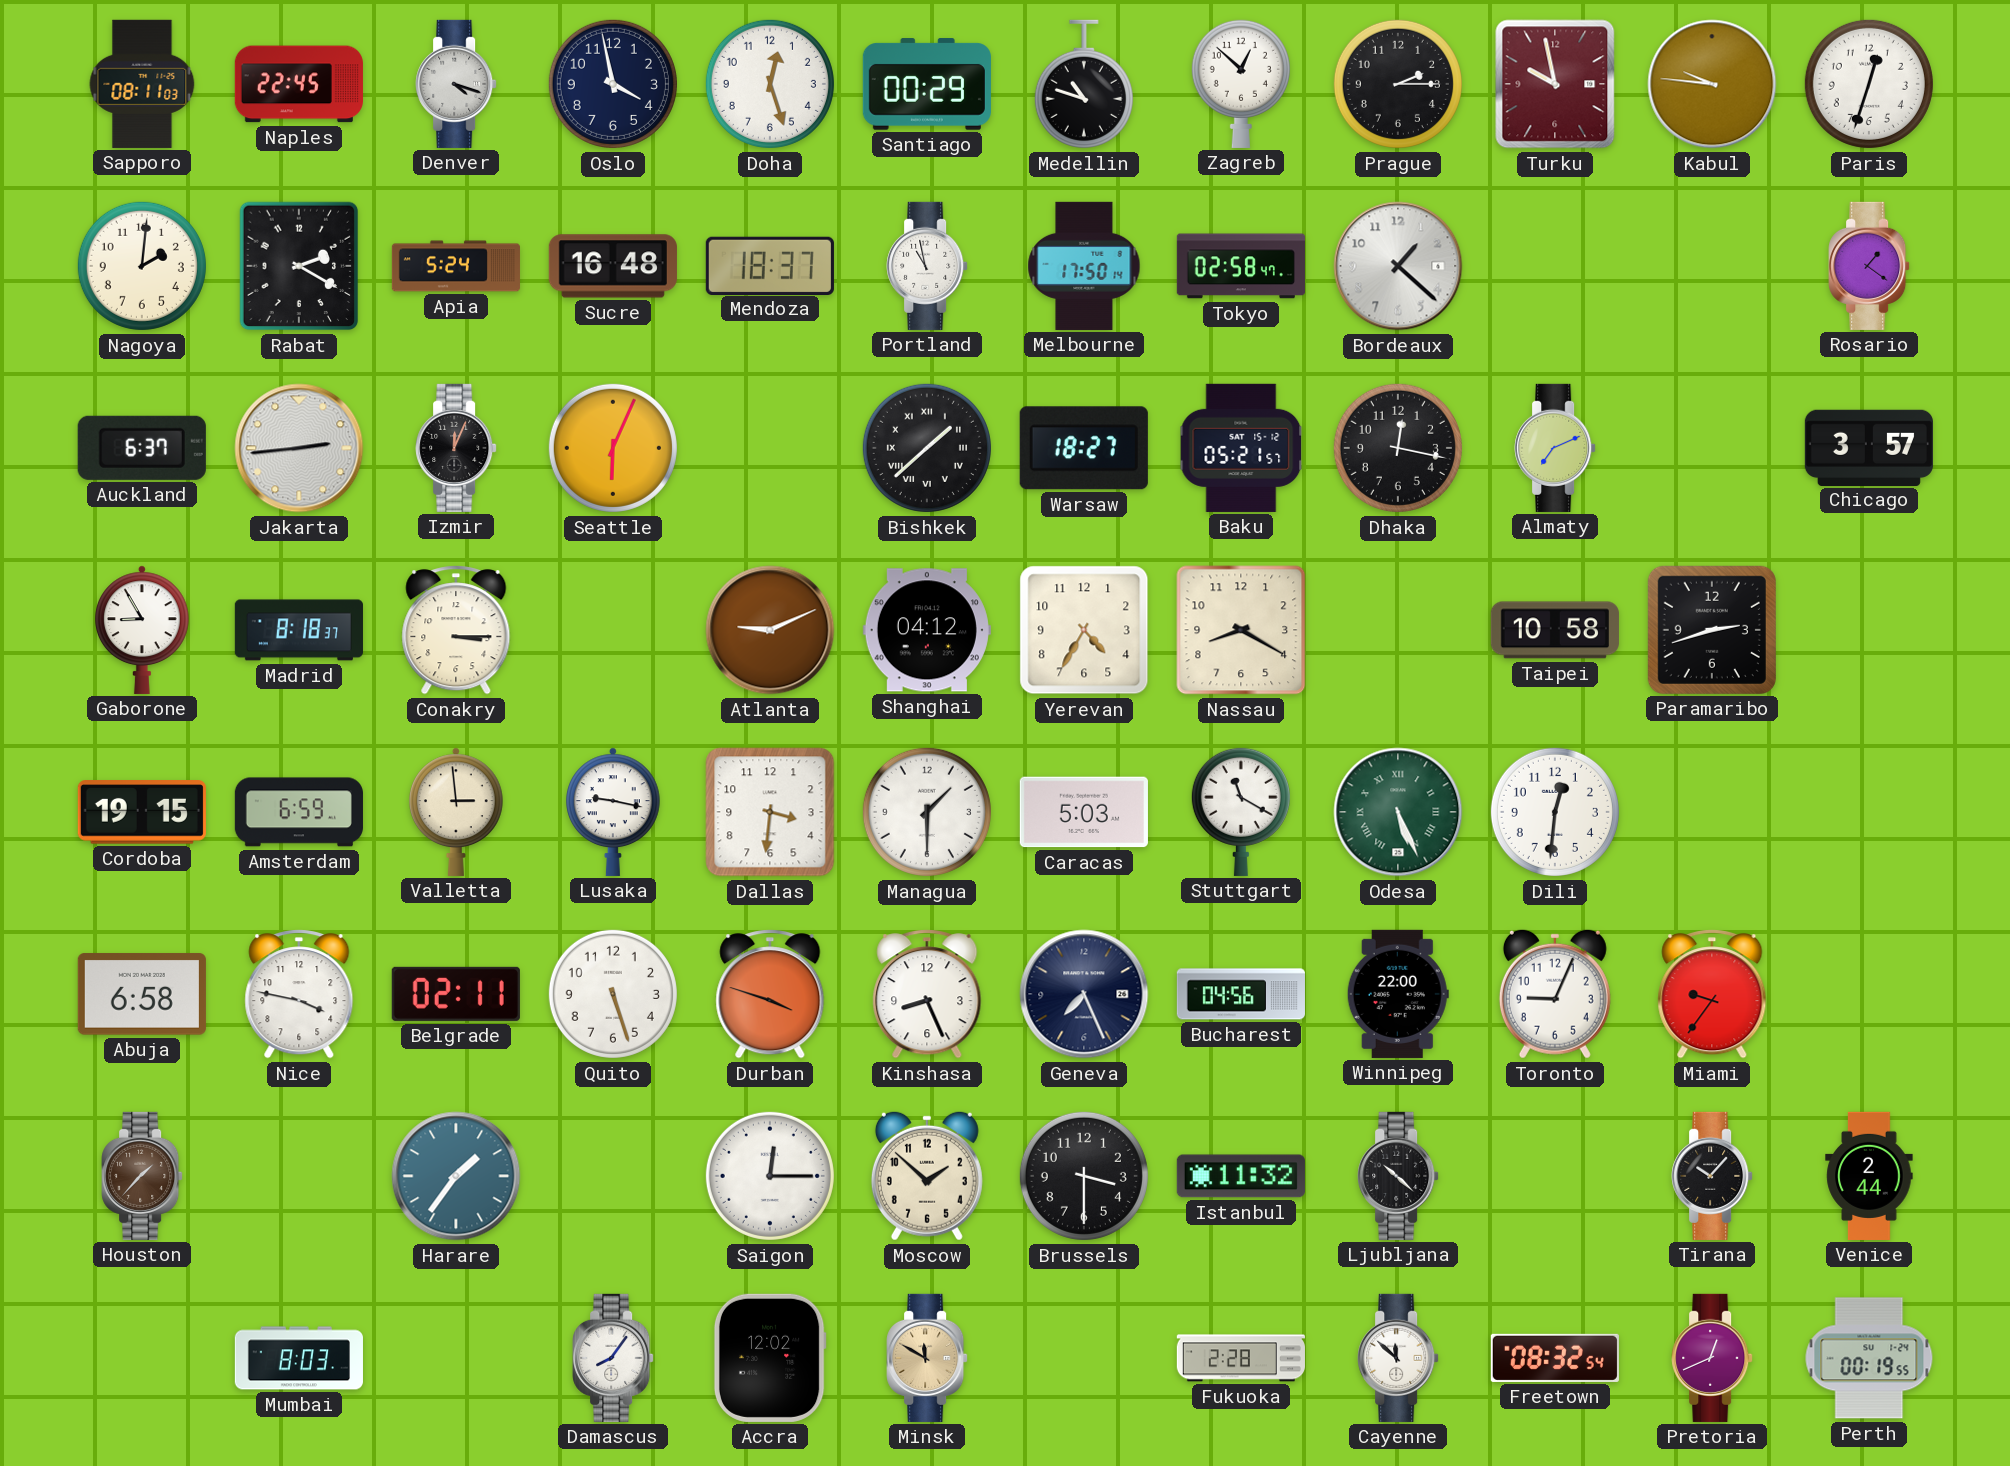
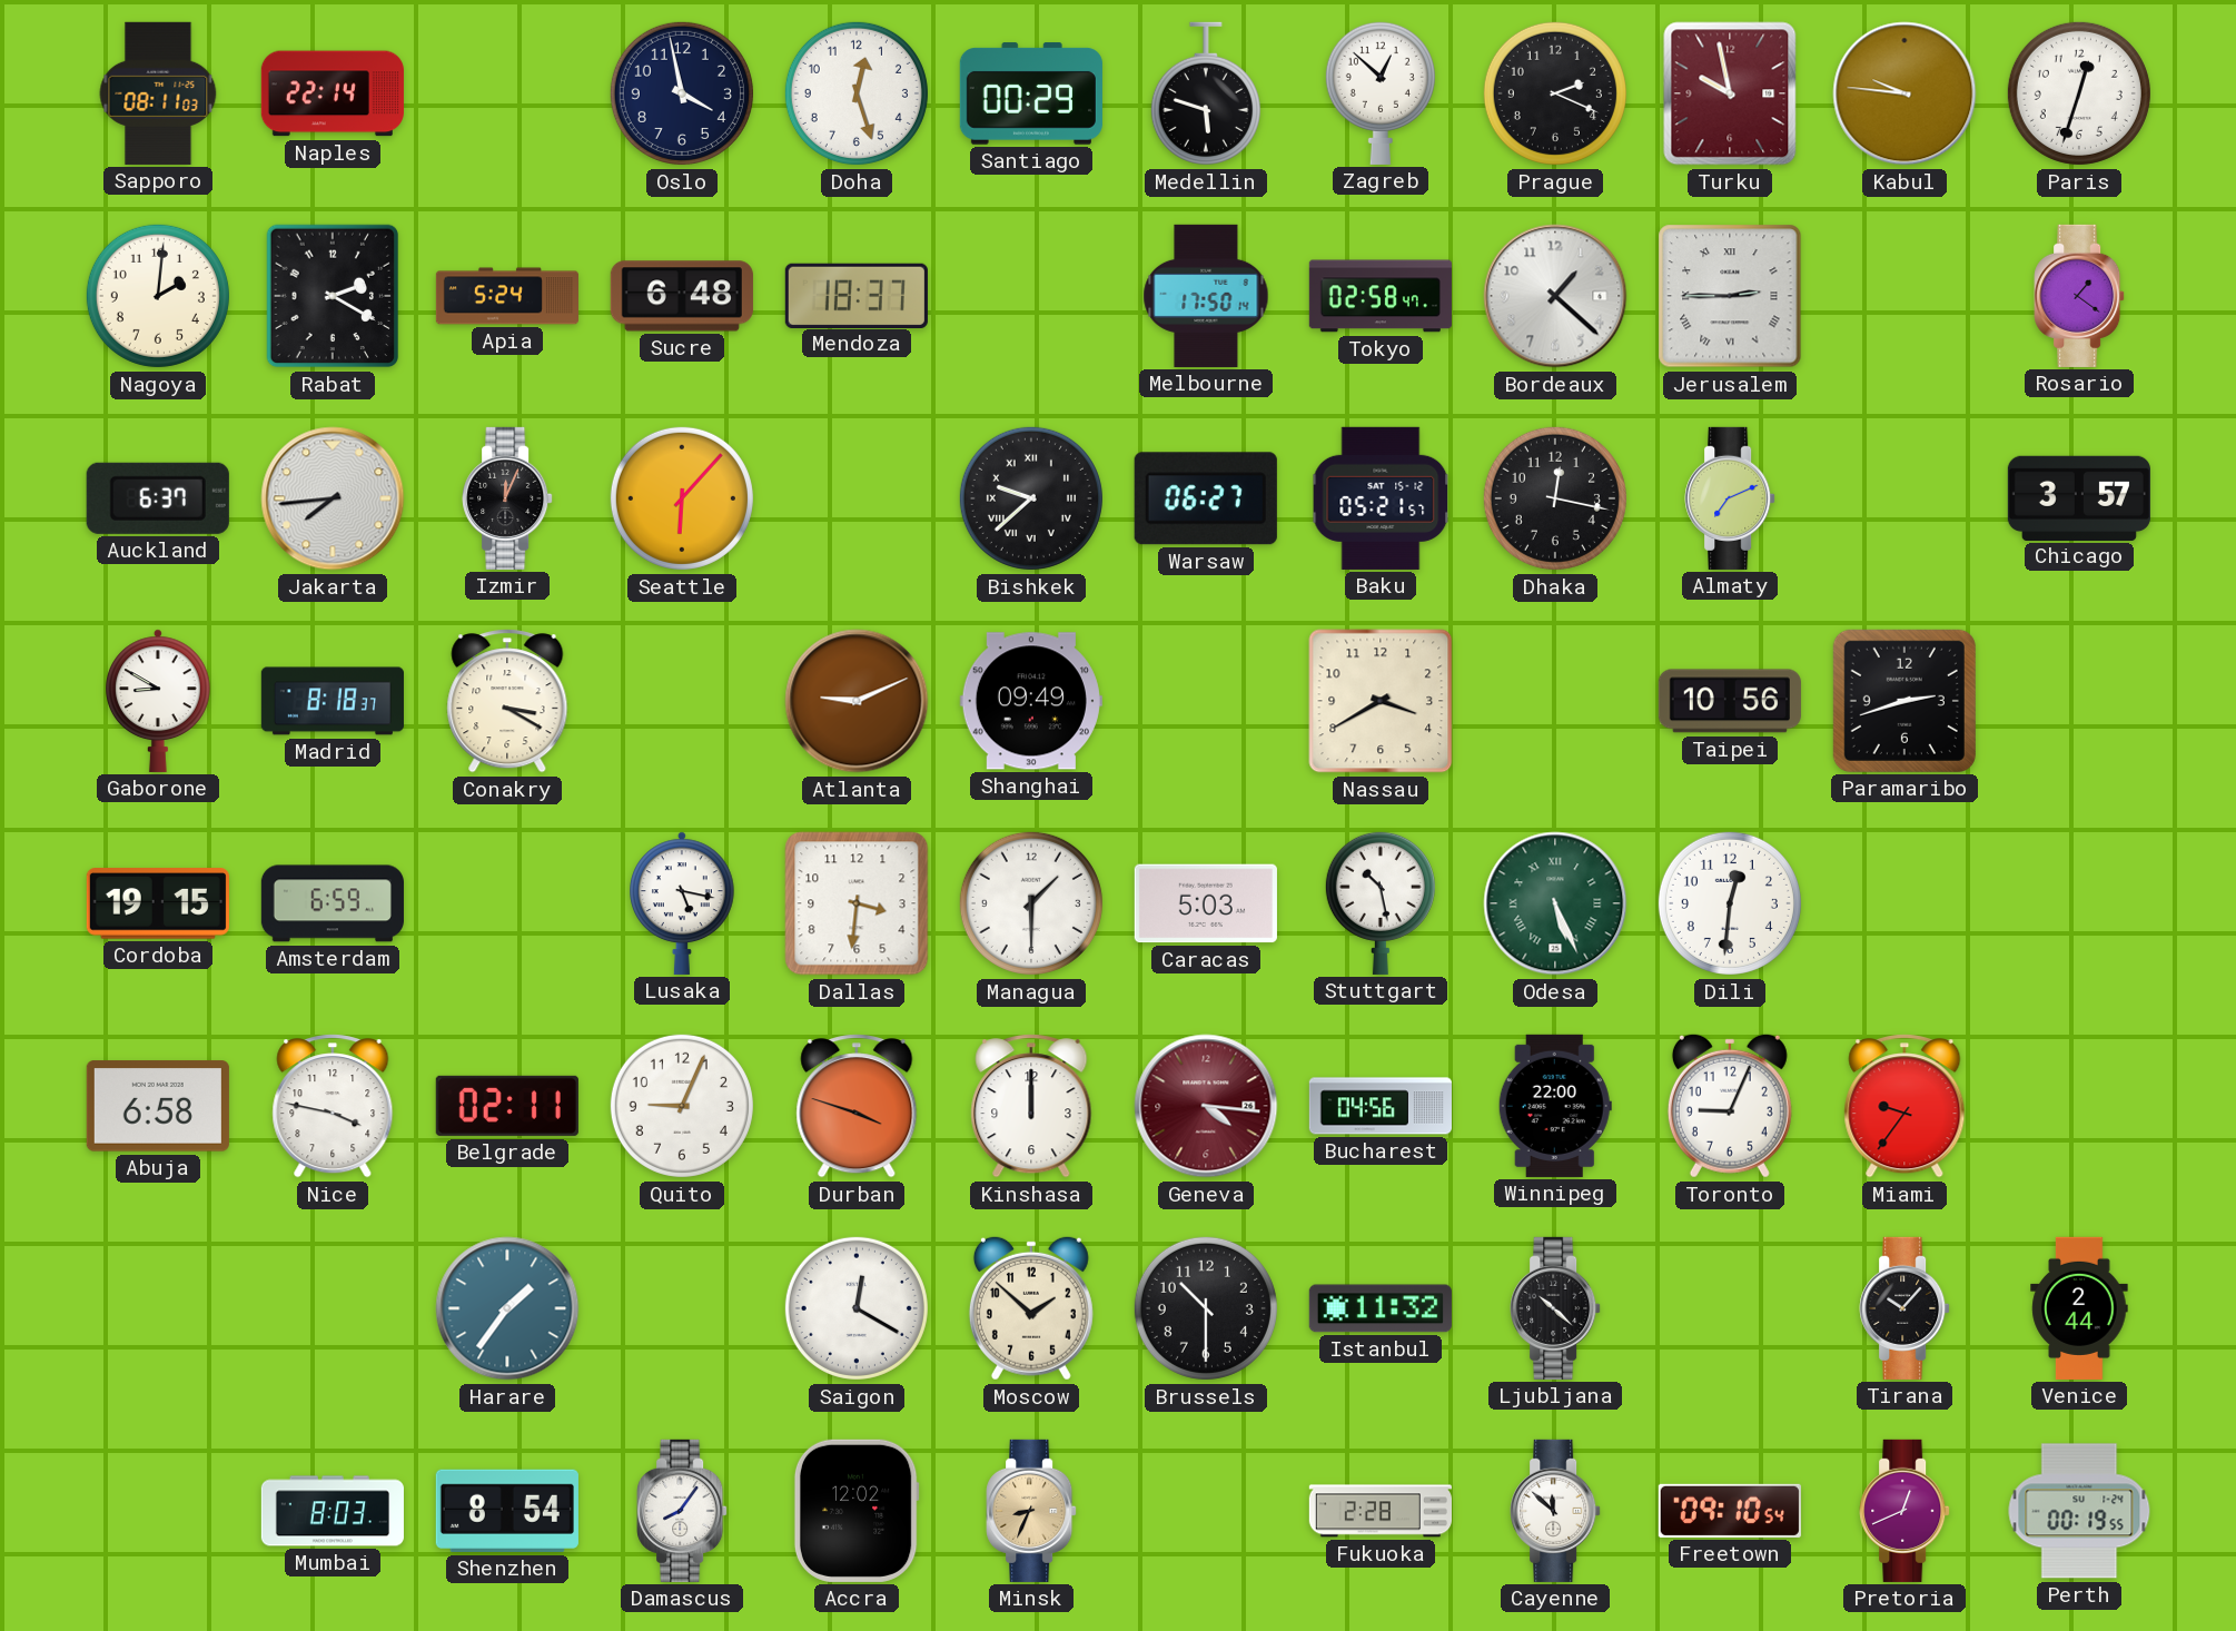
Naples: 22:45 -> 22:14 (333, 93)
Denver: 4:18 -> none (456, 84)
Medellin: 10:48 -> 5:48 (1206, 93)
Prague: 2:15 -> 2:19 (1555, 93)
Sucre: 16:48 -> 6:48 (682, 296)
Portland: 10:58 -> none (927, 266)
Jerusalem: none -> 2:45 (1730, 296)
Jakarta: 2:44 -> 7:44 (333, 498)
Seattle: 6:04 -> 6:07 (682, 498)
Bishkek: 1:38 -> 9:38 (1031, 498)
Warsaw: 18:27 -> 06:27 (1206, 498)
Gaborone: 8:55 -> 8:50 (159, 701)
Conakry: 3:15 -> 3:20 (507, 701)
Shanghai: 04:12 -> 09:49 (1031, 701)
Yerevan: 4:35 -> none (1084, 630)
Nassau: 8:20 -> 3:40 (1381, 701)
Taipei: 10:58 -> 10:56 (1730, 701)
Valletta: 2:59 -> none (457, 812)
Lusaka: 9:17 -> 5:17 (683, 903)
Stuttgart: 11:20 -> 10:28 (1381, 902)
Quito: 5:27 -> 9:04 (682, 1106)
Kinshasa: 8:26 -> 12:00 (1031, 1106)
Geneva: 7:26 -> 4:16 (1206, 1106)
Geneva dial: navy -> burgundy (1206, 1106)
Houston: 1:37 -> none (142, 1176)
Saigon: 12:15 -> 12:20 (857, 1308)
Brussels: 3:30 -> 10:30 (1206, 1308)
Shenzhen: none -> 8:54 (507, 1511)
Minsk: 11:50 -> 8:34 (1031, 1511)
Freetown: 08:32 -> 09:10 (1730, 1511)
